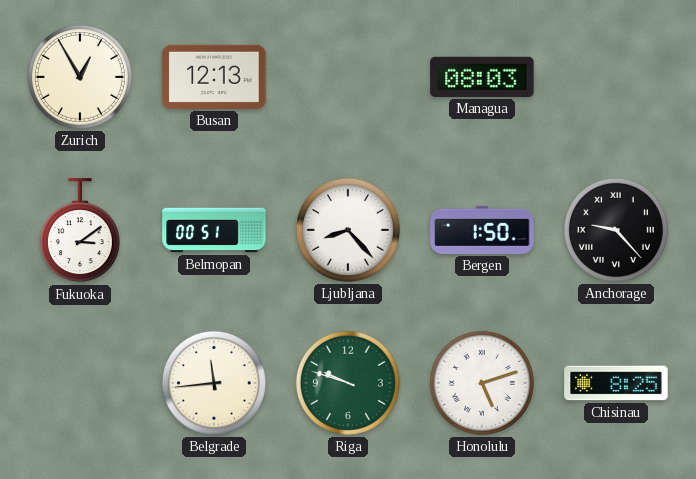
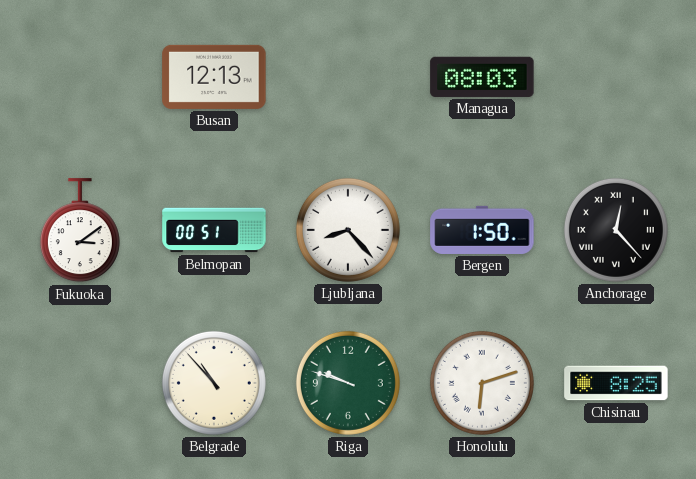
Zurich: 12:55 -> none (80, 77)
Anchorage: 9:23 -> 12:23 (616, 230)
Belgrade: 11:44 -> 10:53 (214, 383)
Honolulu: 5:12 -> 6:12 (482, 383)
